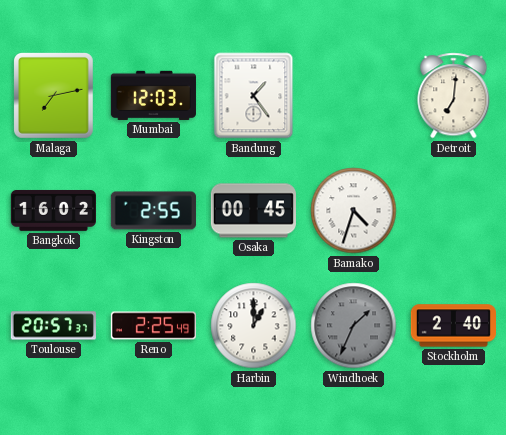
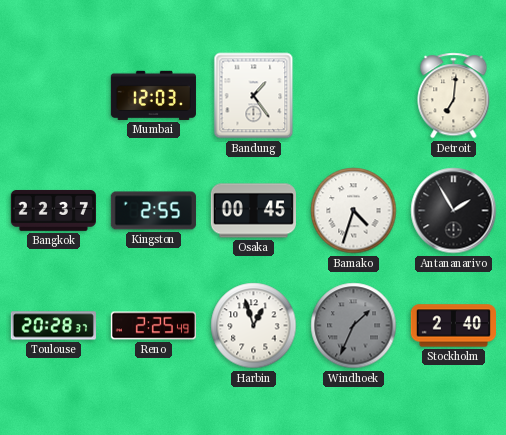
Malaga: 7:13 -> none (54, 96)
Bangkok: 16:02 -> 22:37 (53, 210)
Antananarivo: none -> 1:55 (454, 211)
Toulouse: 20:57 -> 20:28 (53, 326)
Harbin: 1:00 -> 12:57 (254, 326)
